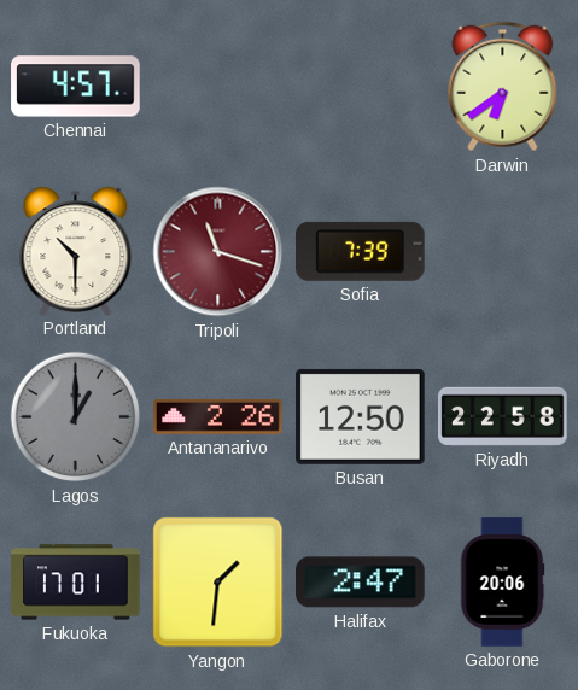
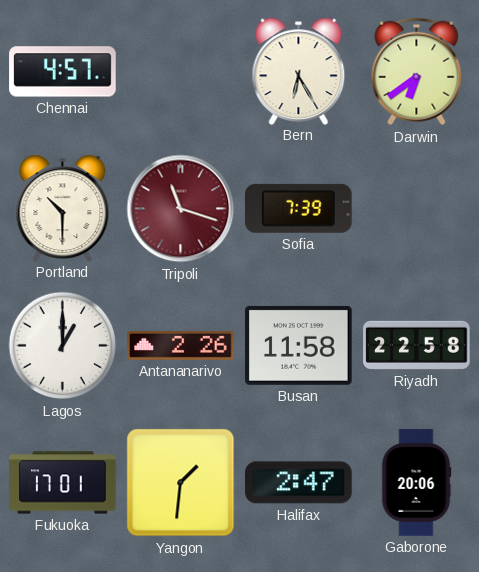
Bern: none -> 6:25 (299, 71)
Lagos dial: grey -> white (63, 346)
Busan: 12:50 -> 11:58 (299, 345)
